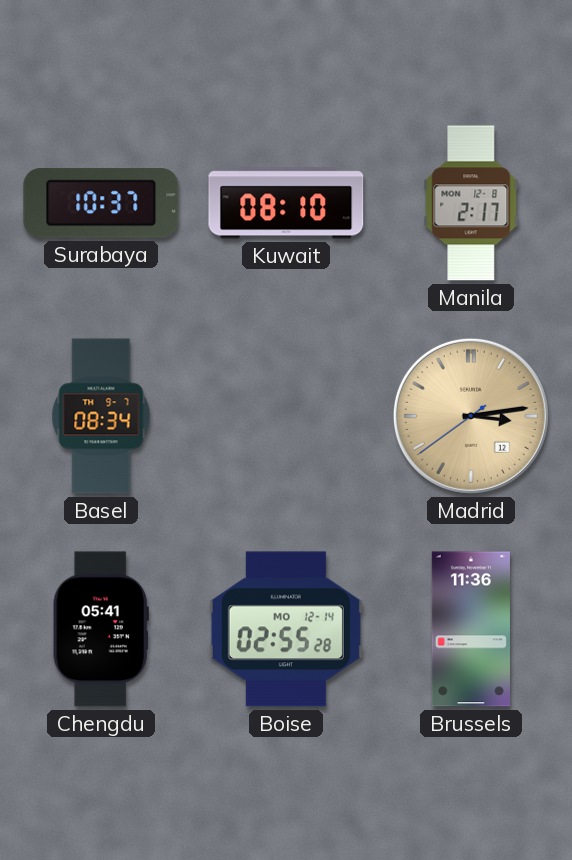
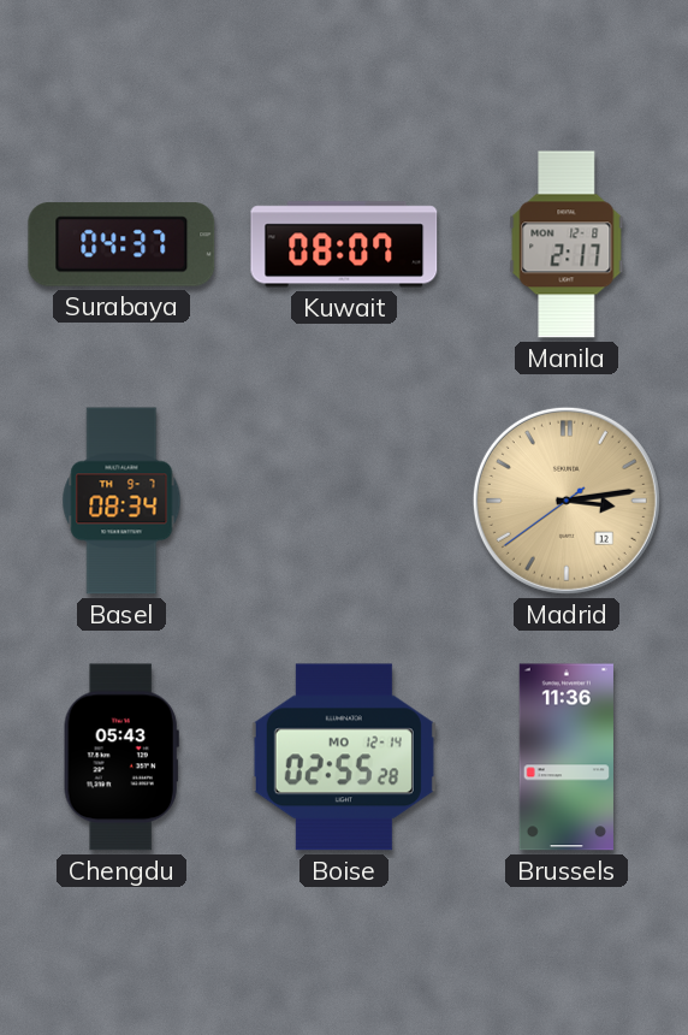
Surabaya: 10:37 -> 04:37 (121, 244)
Kuwait: 08:10 -> 08:07 (344, 244)
Chengdu: 05:41 -> 05:43 (121, 757)
